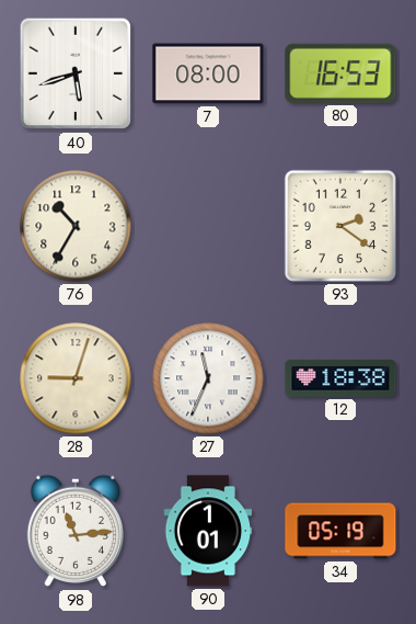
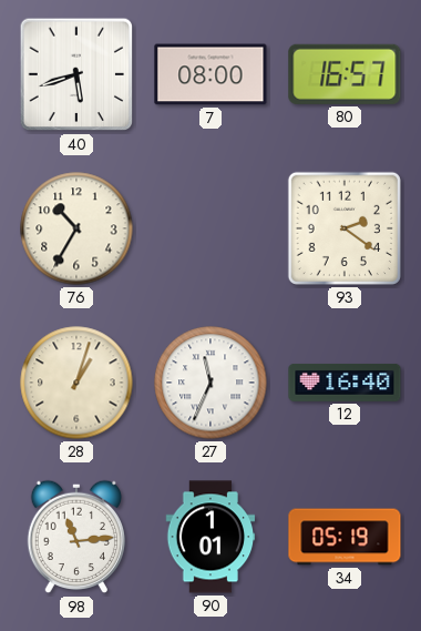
80: 16:53 -> 16:57 (345, 74)
28: 9:03 -> 1:03 (76, 383)
12: 18:38 -> 16:40 (345, 383)
